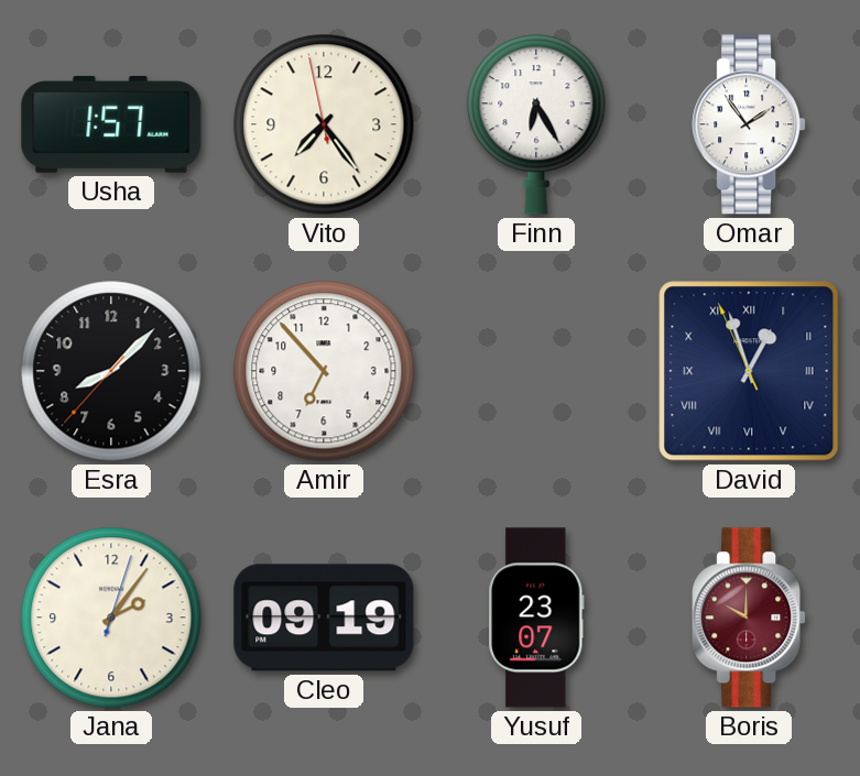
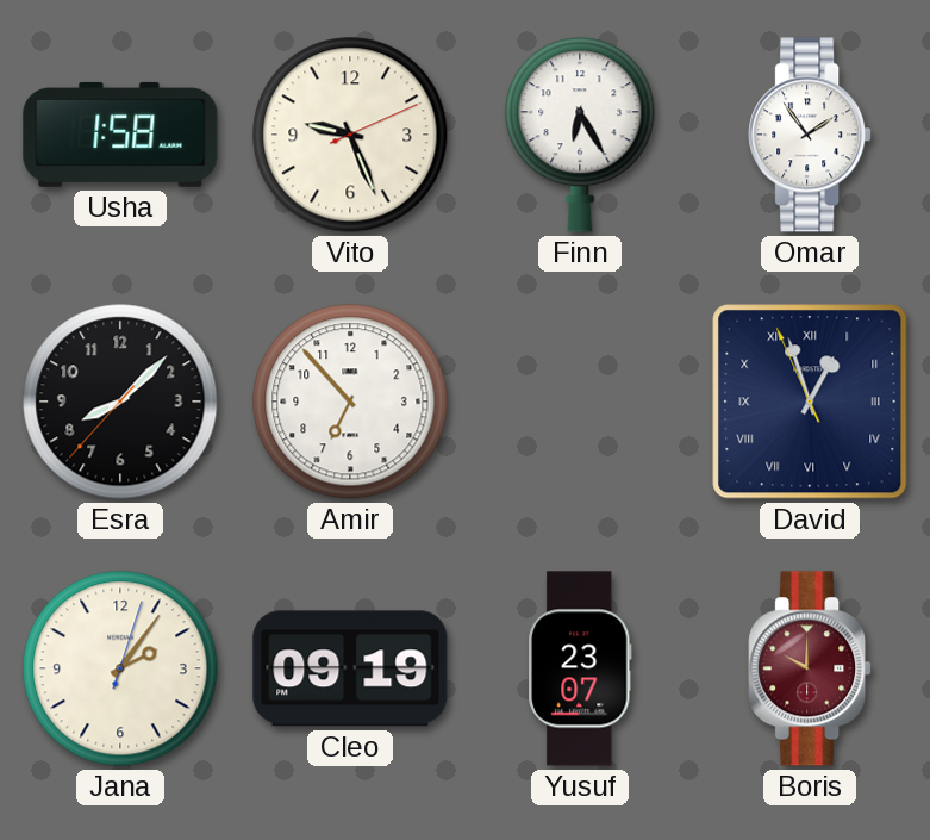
Usha: 1:57 -> 1:58 (120, 135)
Vito: 7:23 -> 9:26 (350, 135)
